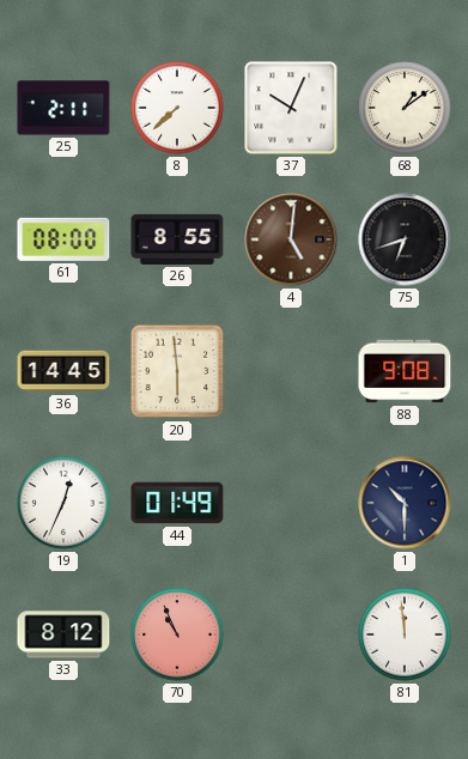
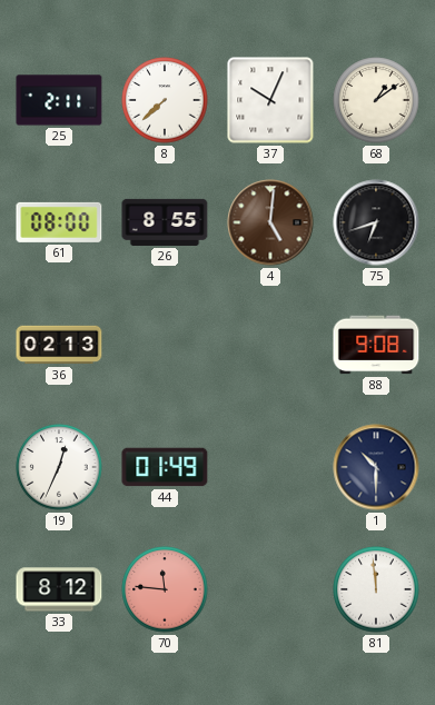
36: 14:45 -> 02:13 (59, 345)
20: 5:59 -> none (177, 371)
70: 10:56 -> 11:46 (165, 589)
